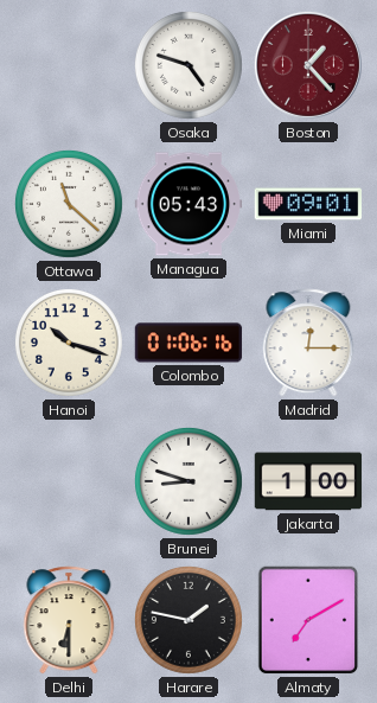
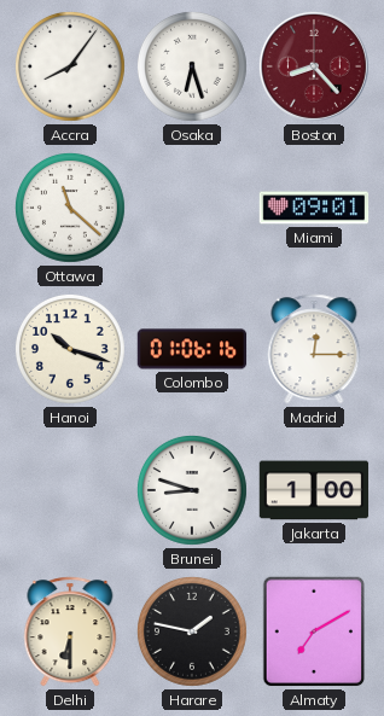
Accra: none -> 8:06 (70, 66)
Osaka: 4:48 -> 6:27 (192, 66)
Boston: 1:23 -> 8:23 (314, 66)
Managua: 05:43 -> none (188, 204)
